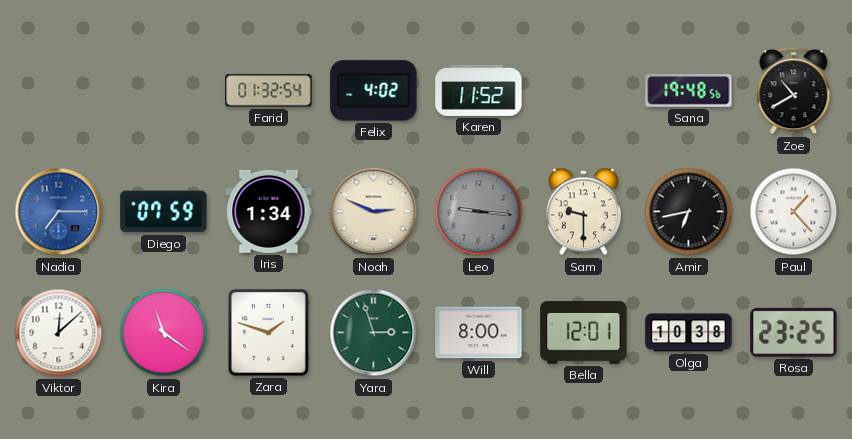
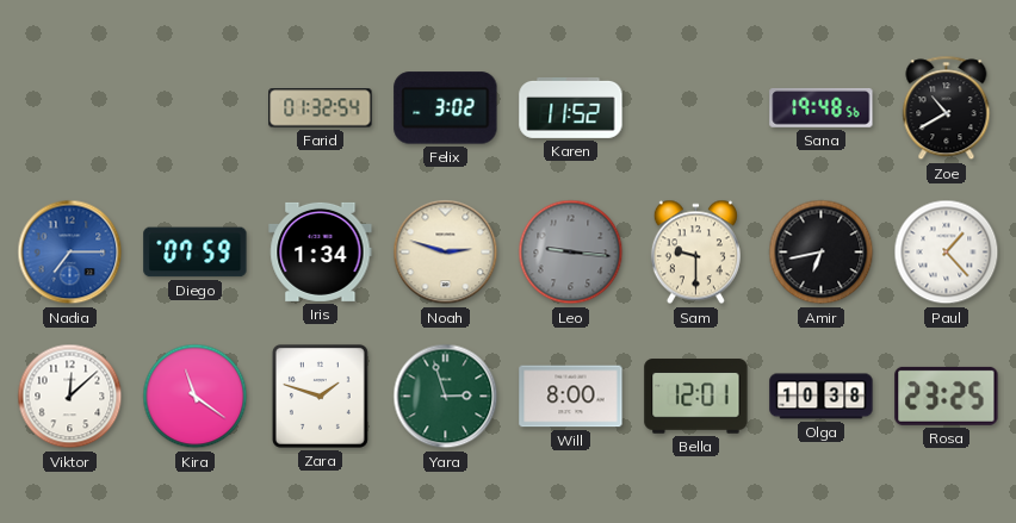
Felix: 4:02 -> 3:02 (446, 108)
Noah: 2:49 -> 2:48 (446, 253)
